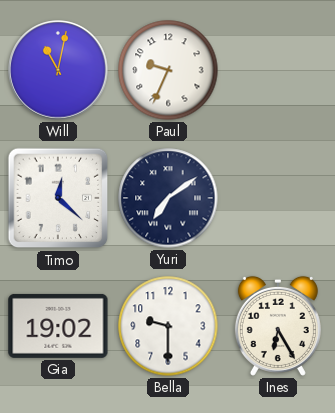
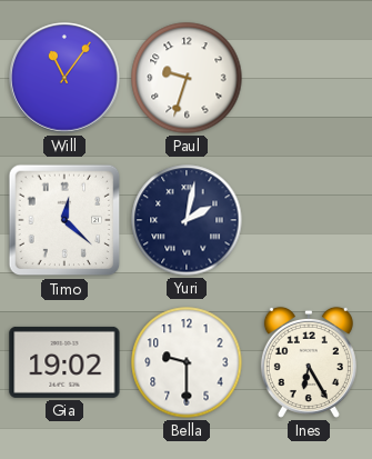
Will: 11:02 -> 11:06 (64, 78)
Paul: 9:34 -> 9:33 (187, 78)
Yuri: 7:09 -> 2:02 (187, 220)
